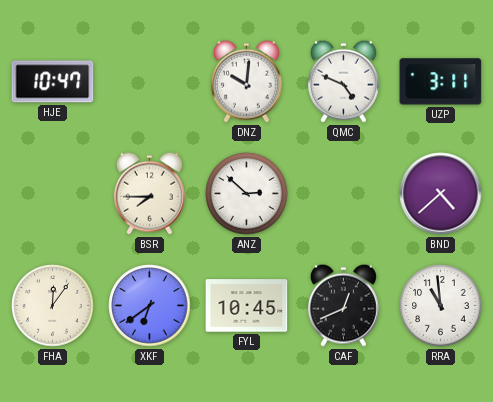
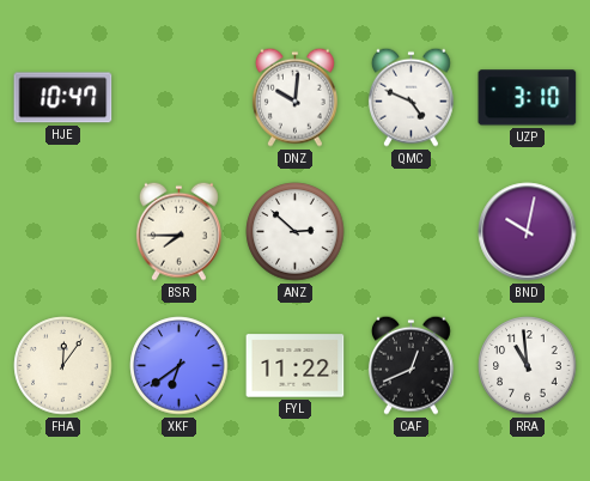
UZP: 3:11 -> 3:10 (528, 98)
BND: 4:38 -> 10:02 (528, 232)
FYL: 10:45 -> 11:22 (296, 366)
